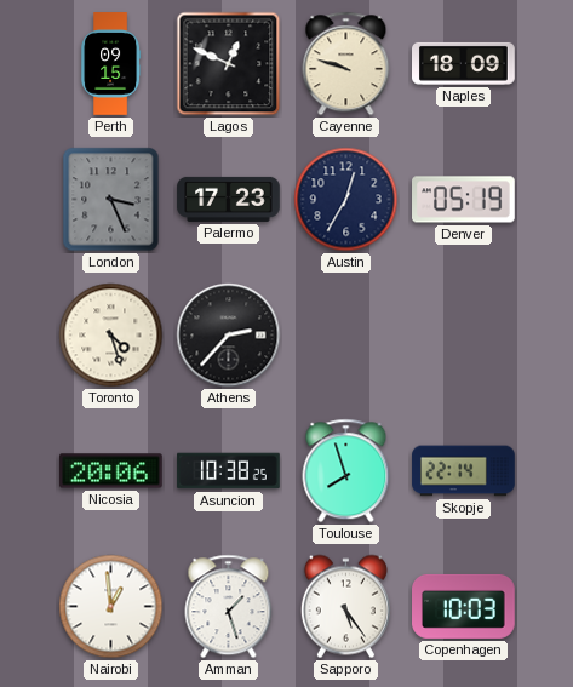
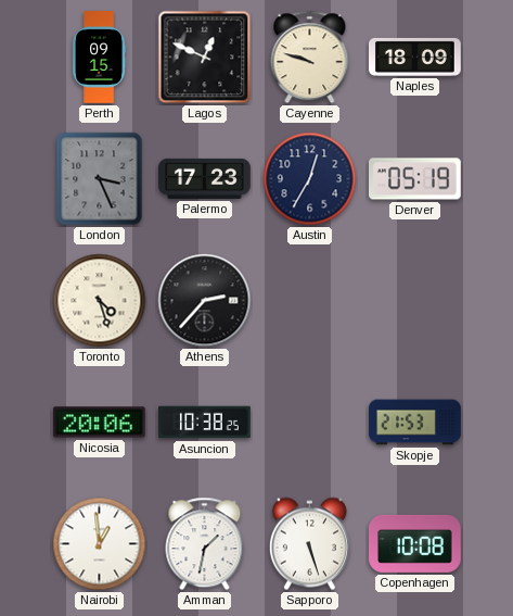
Toulouse: 7:57 -> none (346, 471)
Skopje: 22:14 -> 21:53 (415, 423)
Amman: 1:27 -> 1:32 (205, 544)
Sapporo: 5:24 -> 5:27 (309, 544)
Copenhagen: 10:03 -> 10:08 (415, 543)
